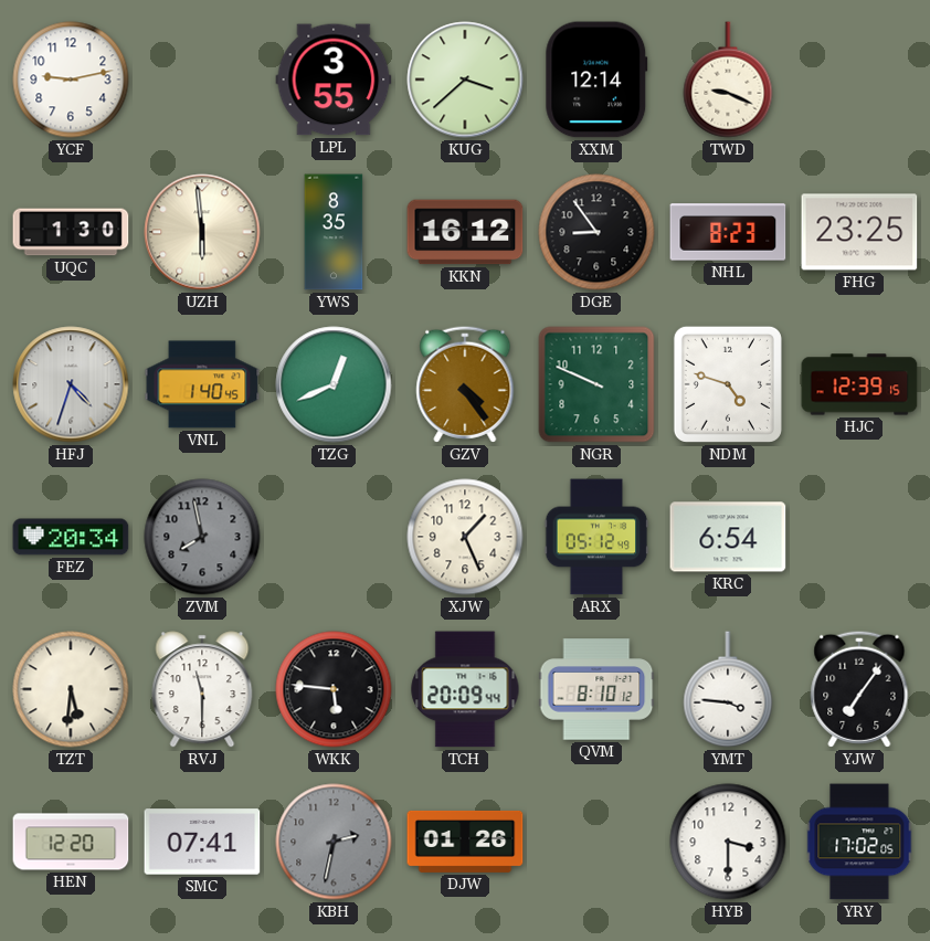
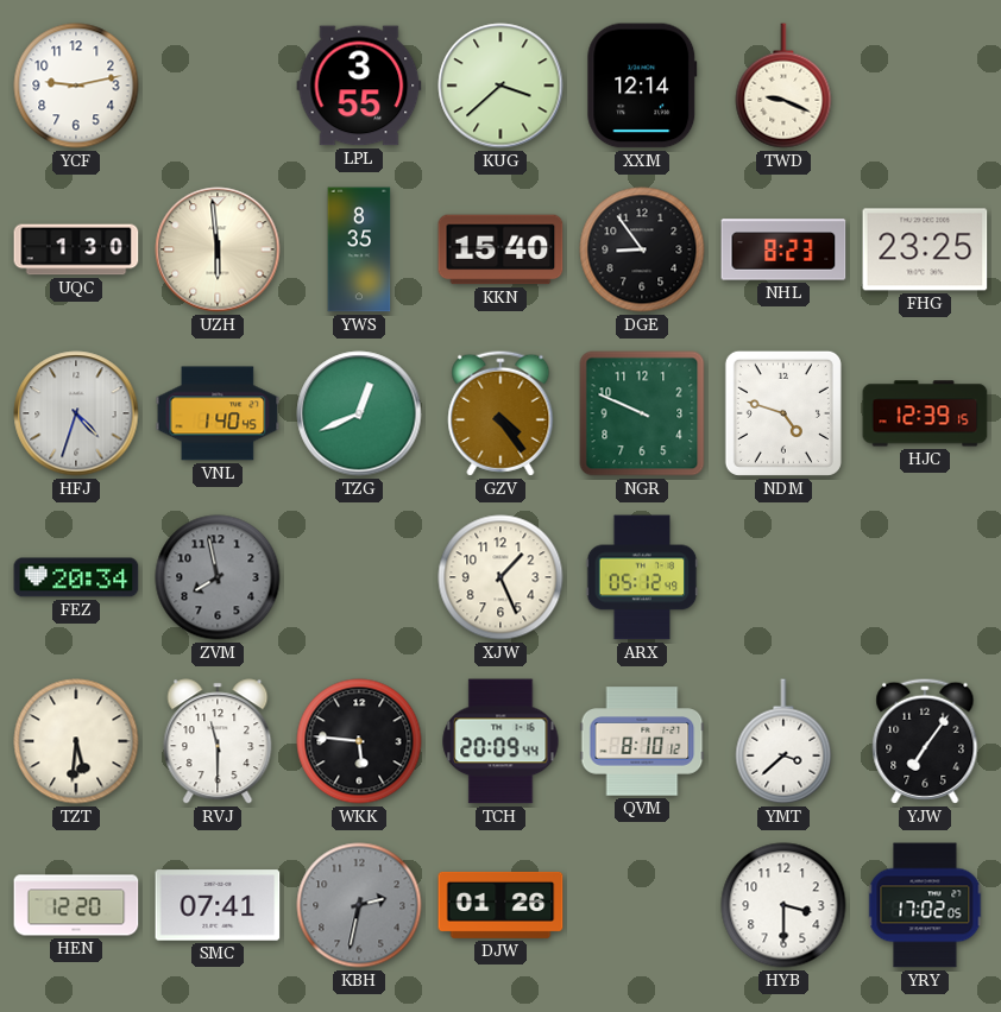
KKN: 16:12 -> 15:40 (501, 249)
KRC: 6:54 -> none (728, 537)
YMT: 3:46 -> 3:38 (783, 741)
